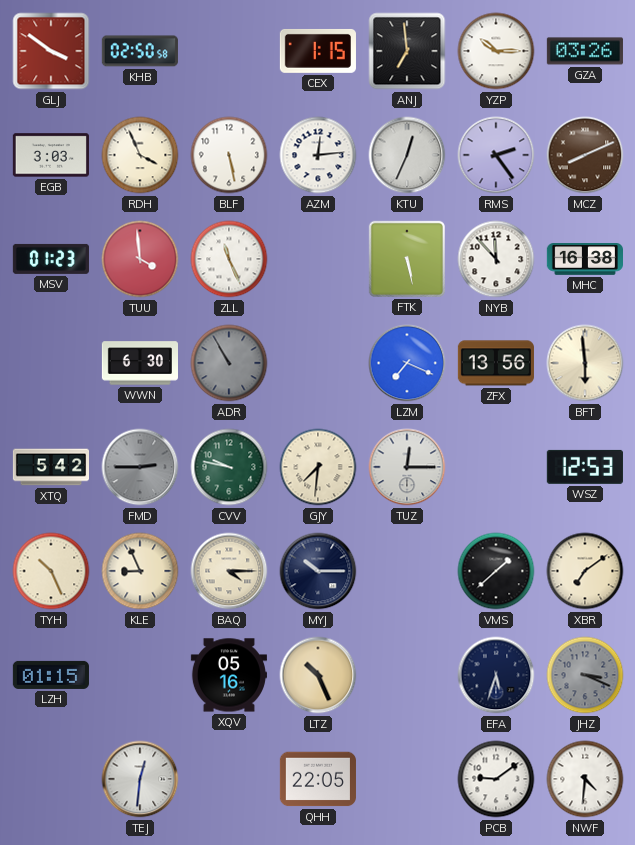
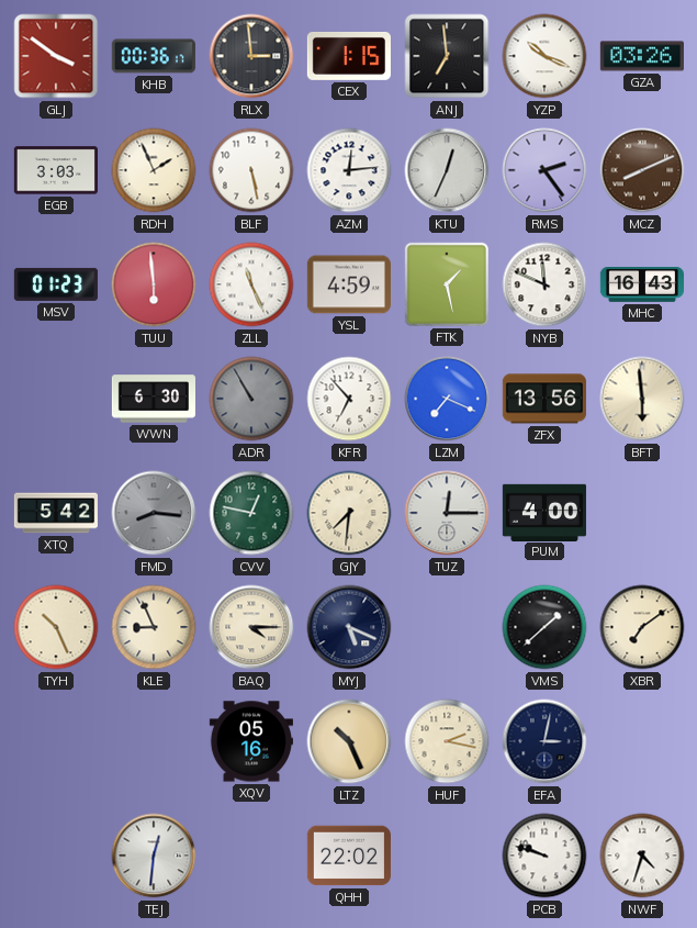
KHB: 02:50 -> 00:36 (154, 56)
RLX: none -> 2:59 (251, 56)
YZP: 10:15 -> 10:19 (544, 56)
RDH: 3:56 -> 1:56 (154, 170)
TUU: 3:59 -> 5:59 (154, 284)
YSL: none -> 4:59 (349, 284)
FTK: 5:28 -> 1:28 (447, 284)
NYB: 11:53 -> 11:49 (544, 284)
MHC: 16:38 -> 16:43 (641, 286)
KFR: none -> 6:53 (349, 399)
FMD: 2:45 -> 8:16 (154, 513)
CVV: 9:47 -> 12:47 (251, 513)
PUM: none -> 4:00 (543, 512)
WSZ: 12:53 -> none (585, 467)
MYJ: 10:15 -> 5:19 (349, 627)
LZH: 01:15 -> none (51, 675)
HUF: none -> 2:17 (447, 741)
EFA: 5:33 -> 3:02 (544, 741)
JHZ: 3:19 -> none (585, 675)
QHH: 22:05 -> 22:02 (349, 856)
PCB: 9:09 -> 9:48 (544, 856)
NWF: 4:31 -> 4:33 (642, 856)
